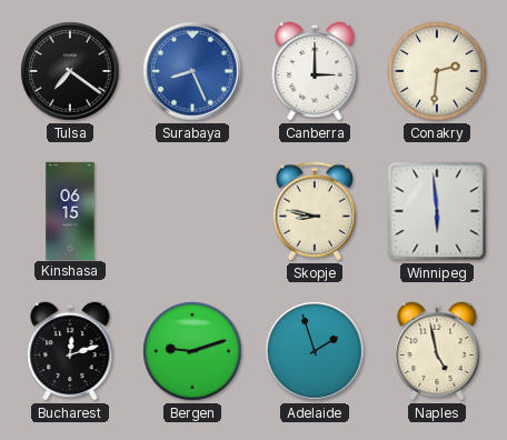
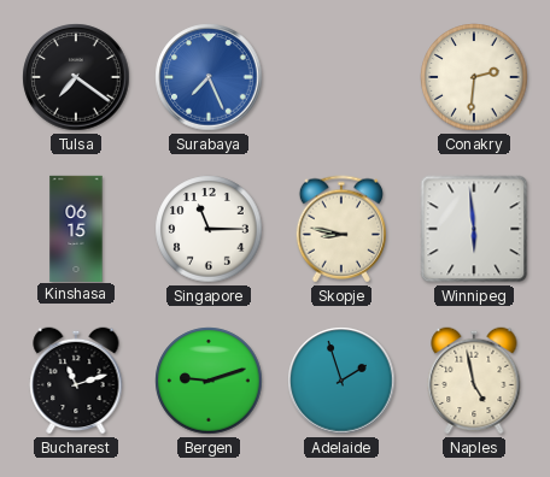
Surabaya: 8:26 -> 7:26 (209, 77)
Canberra: 3:00 -> none (315, 71)
Singapore: none -> 11:15 (209, 229)
Bucharest: 12:12 -> 11:12 (76, 381)
